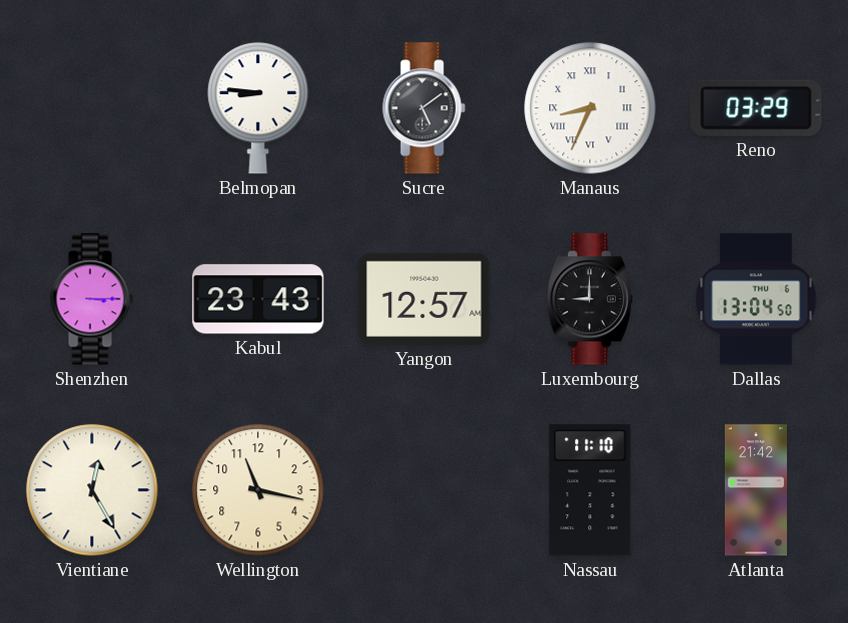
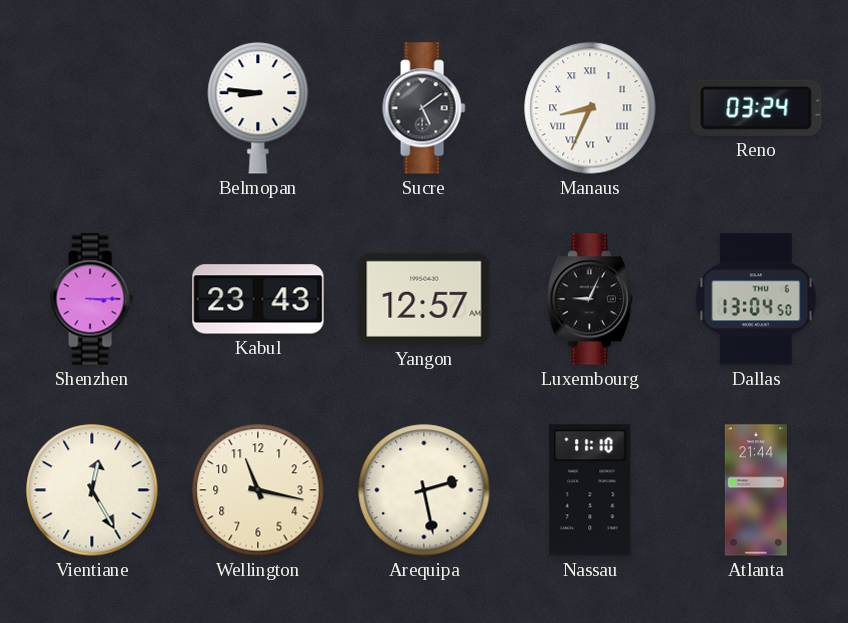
Reno: 03:29 -> 03:24 (756, 108)
Luxembourg: 9:00 -> 9:04 (590, 299)
Arequipa: none -> 2:28 (424, 490)
Atlanta: 21:42 -> 21:44 (756, 490)
